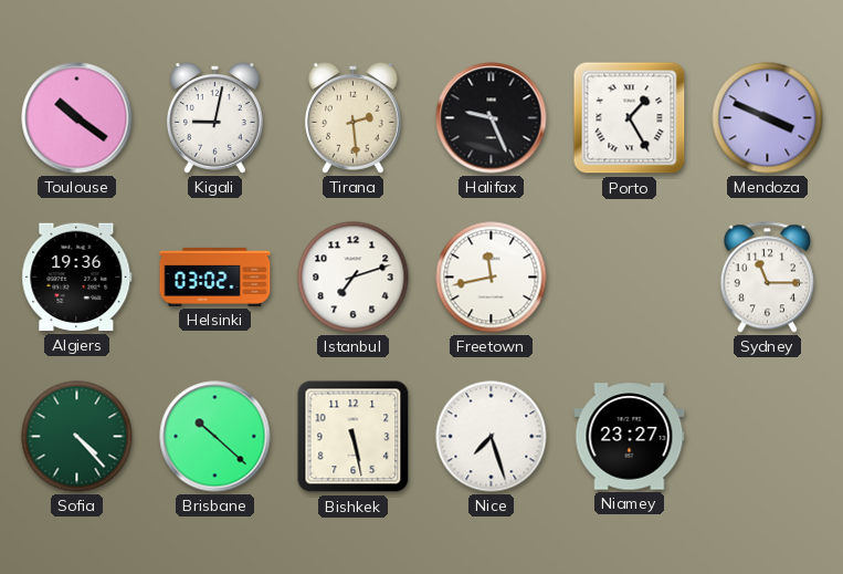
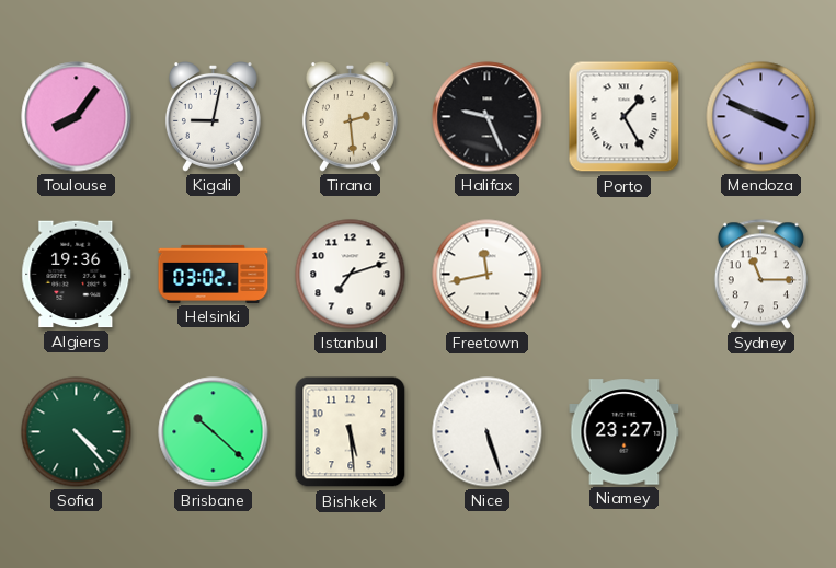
Toulouse: 10:21 -> 8:06 (77, 117)
Bishkek: 5:28 -> 5:29 (351, 432)
Nice: 7:27 -> 5:27 (488, 432)
